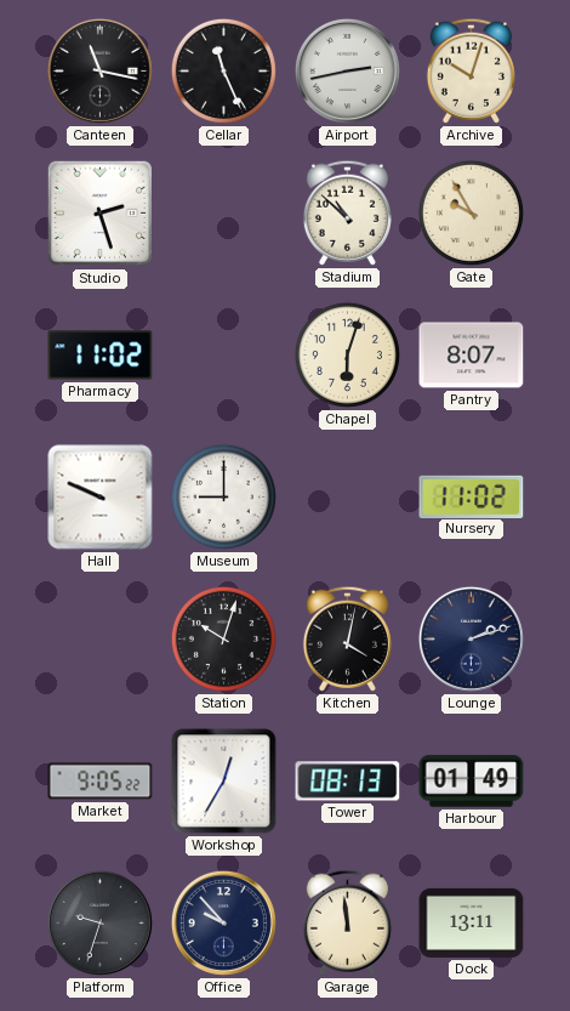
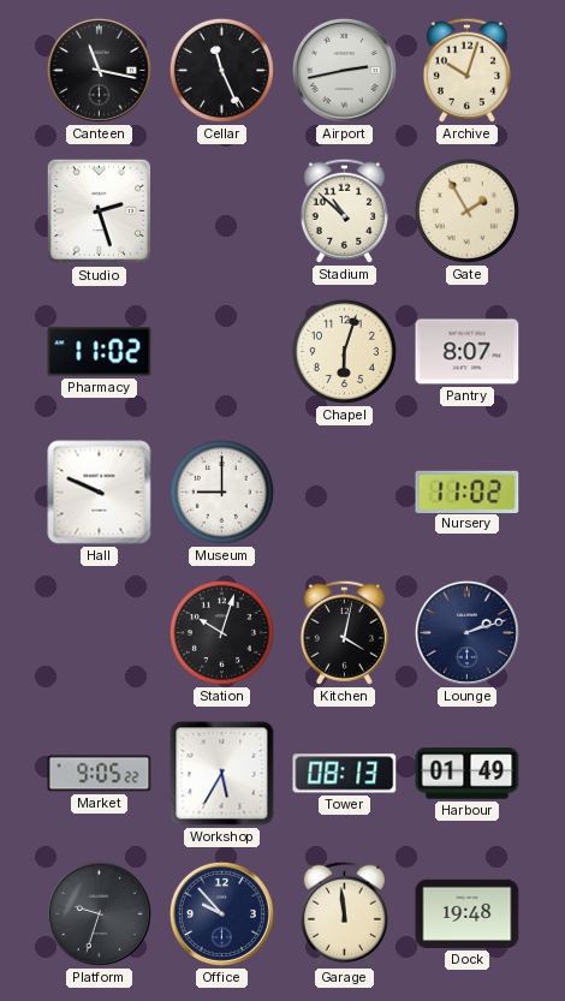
Gate: 9:55 -> 1:55 (466, 210)
Workshop: 12:35 -> 5:35 (222, 774)
Dock: 13:11 -> 19:48 (468, 913)
